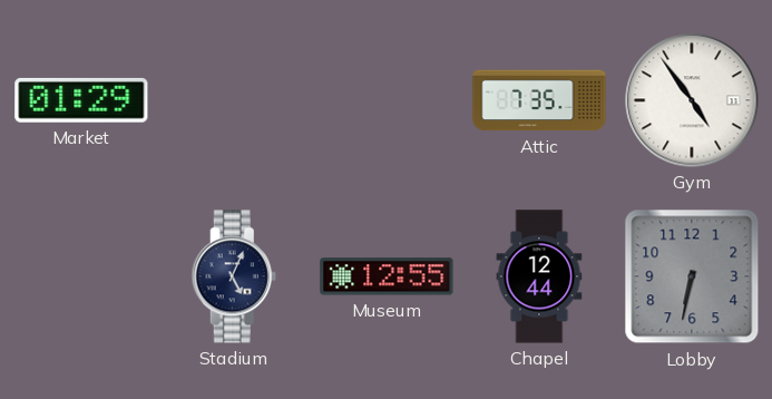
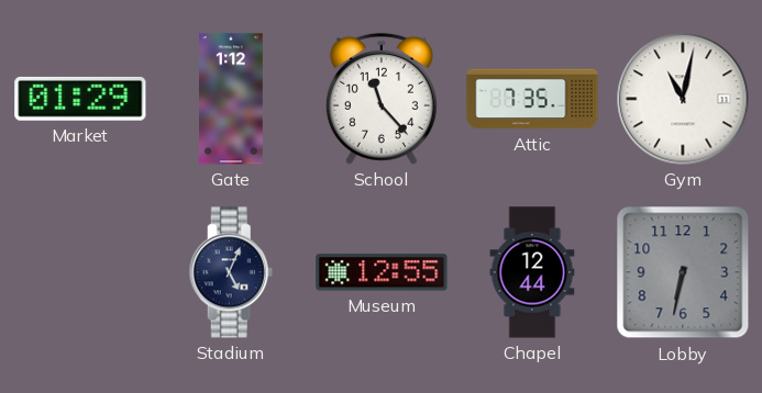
Gate: none -> 1:12 (232, 99)
School: none -> 11:23 (382, 99)
Gym: 4:54 -> 11:02 (683, 99)
